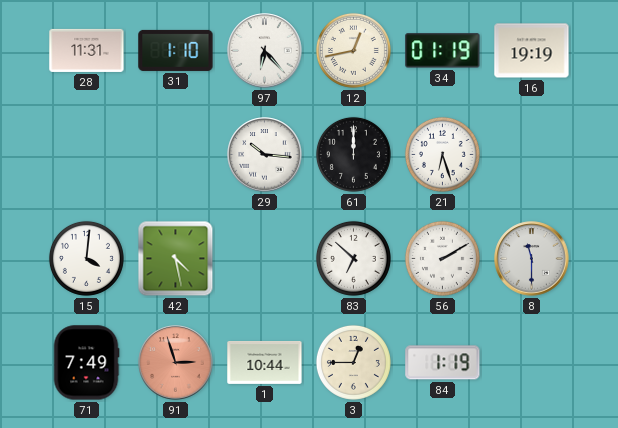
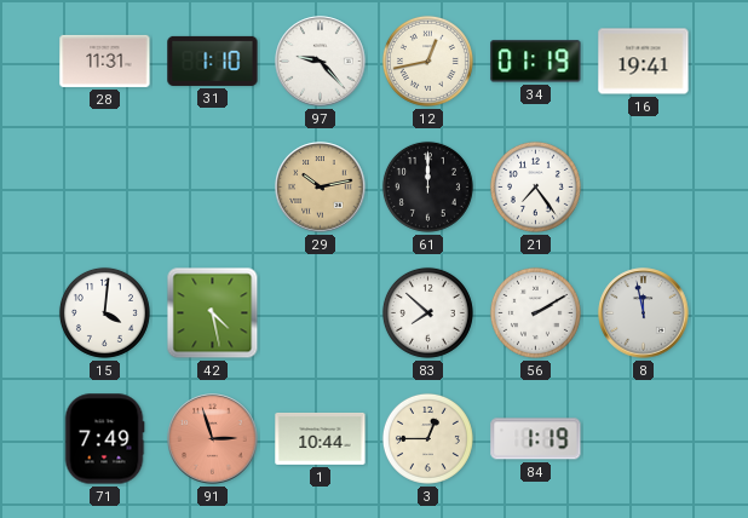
97: 6:23 -> 9:23 (321, 62)
16: 19:19 -> 19:41 (644, 62)
29: 10:16 -> 10:13 (321, 188)
29 dial: white -> champagne (321, 188)
21: 6:27 -> 7:24 (535, 186)
83: 6:52 -> 7:52 (427, 312)
8: 11:30 -> 11:58 (644, 313)
